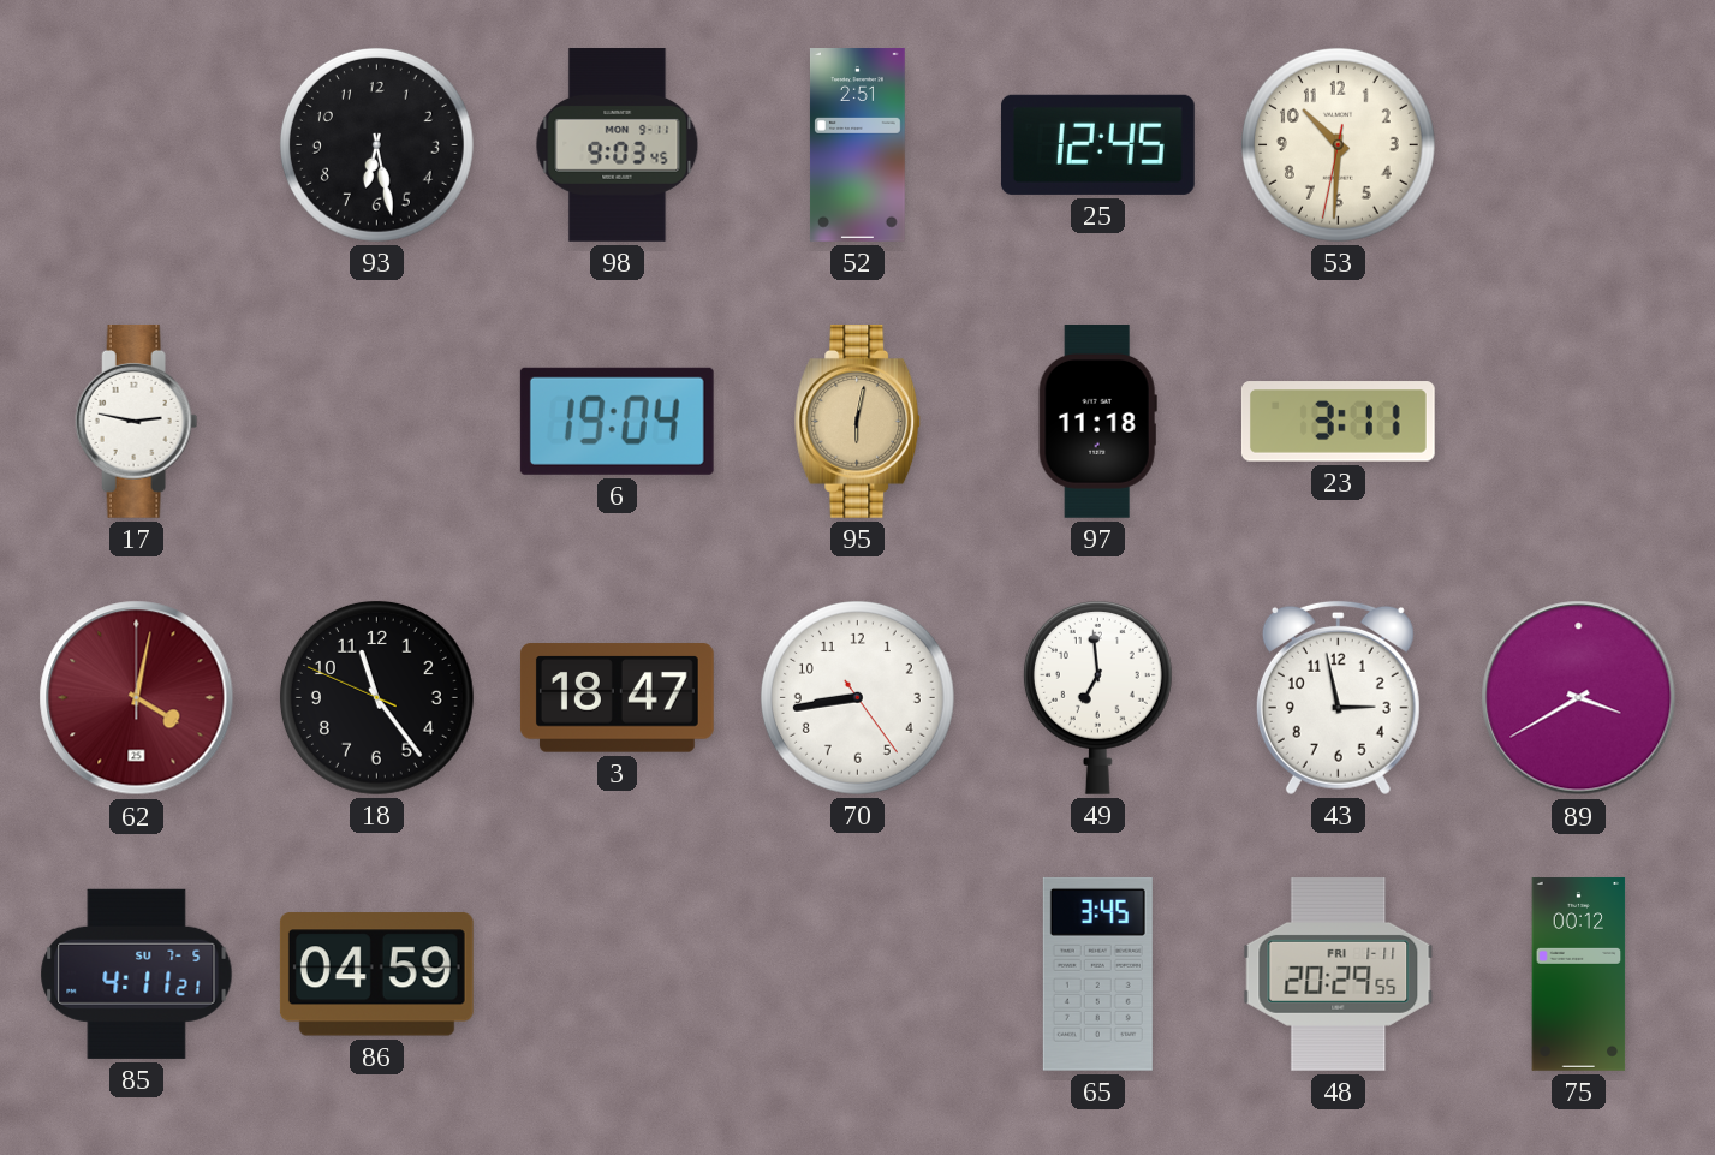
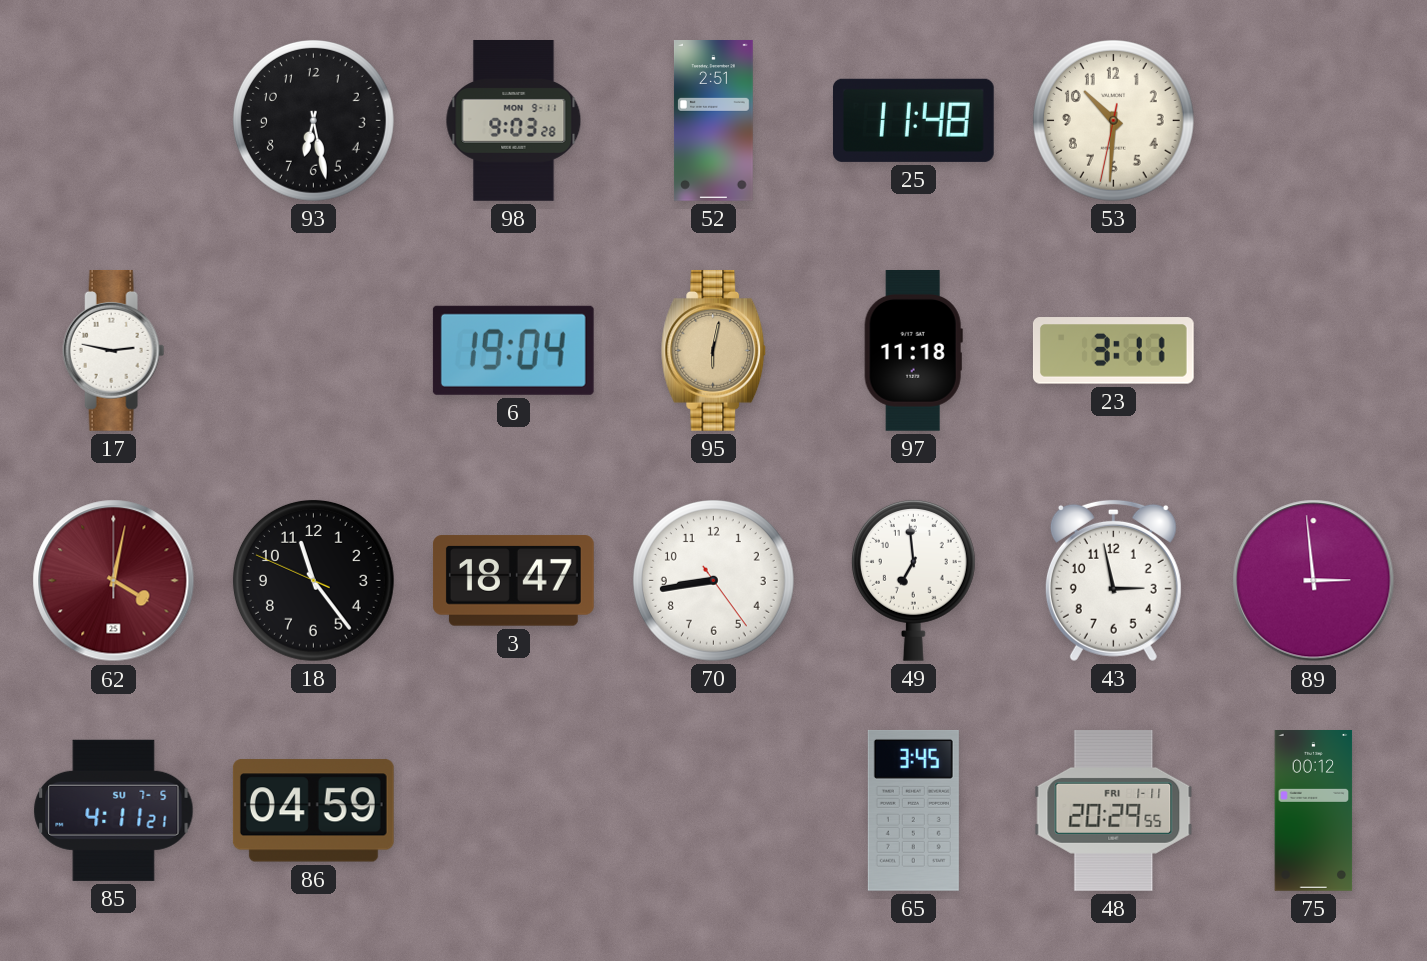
98: 9:03:45 -> 9:03:28 (514, 121)
25: 12:45 -> 11:48 (913, 120)
89: 3:40 -> 2:59 (1314, 581)
